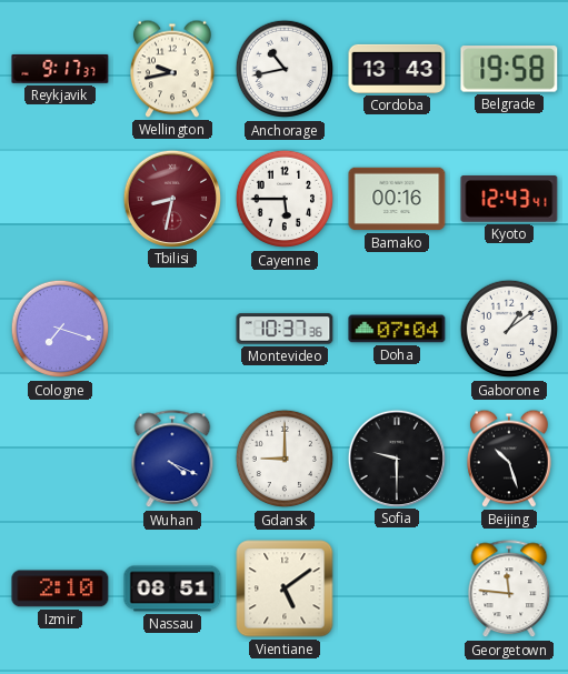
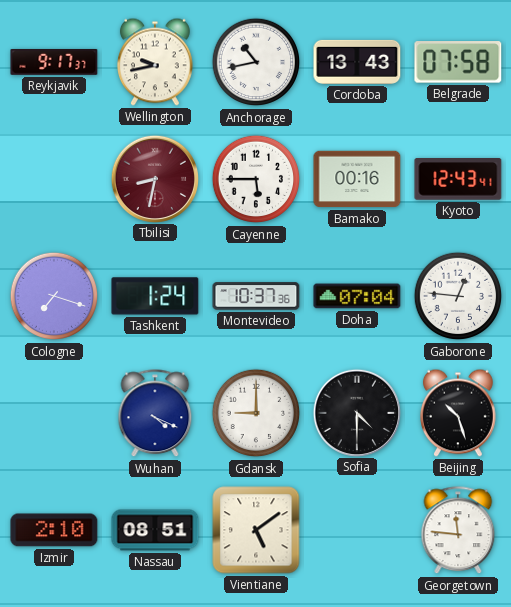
Belgrade: 19:58 -> 07:58 (458, 62)
Tashkent: none -> 1:24 (155, 296)
Gaborone: 1:09 -> 12:46 (458, 296)
Sofia: 9:30 -> 4:30 (356, 412)
